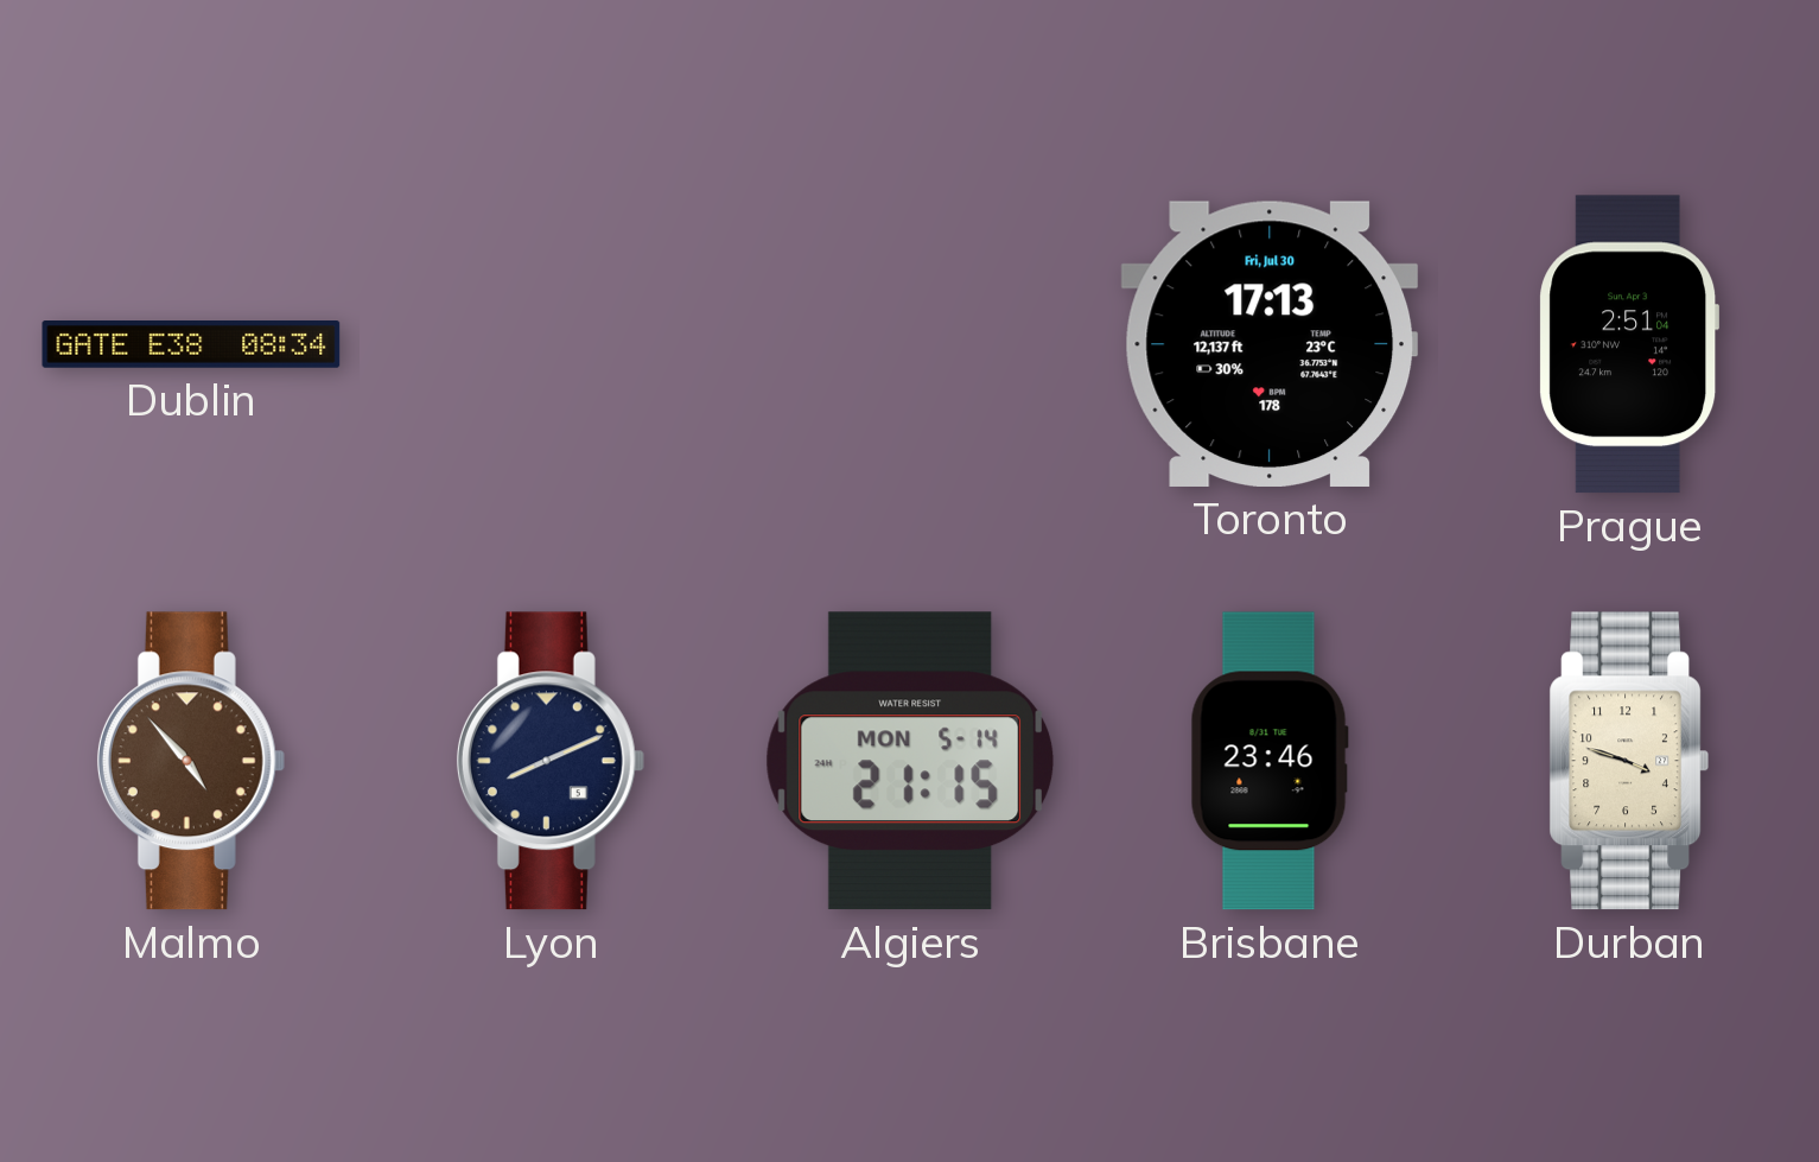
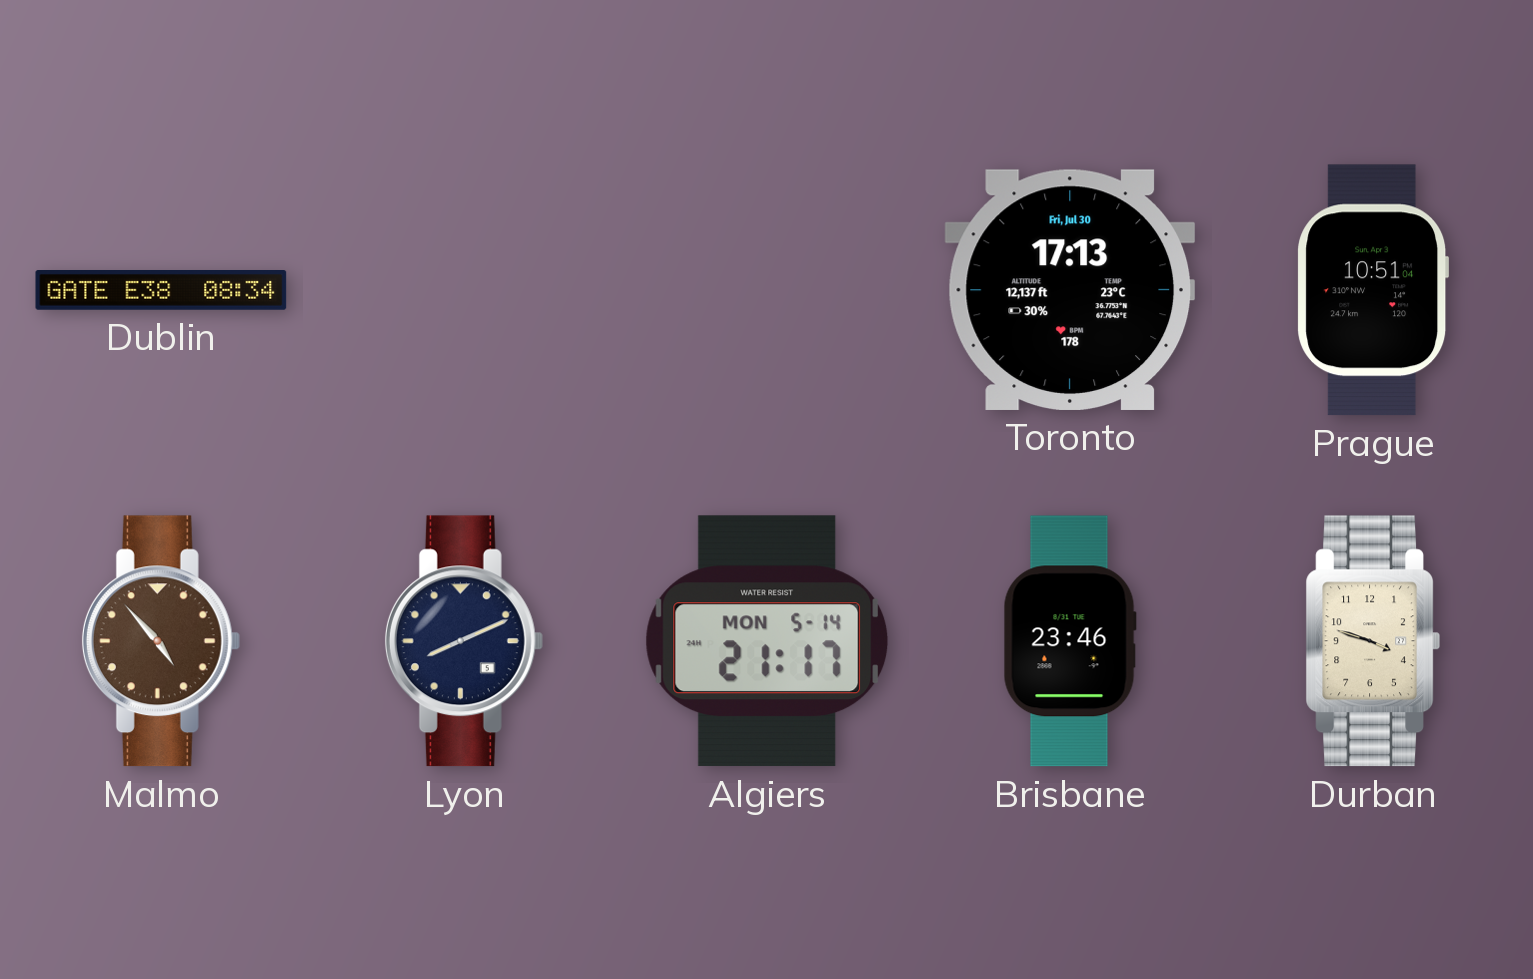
Prague: 2:51 -> 10:51 (1373, 290)
Algiers: 21:15 -> 21:17 (767, 641)
